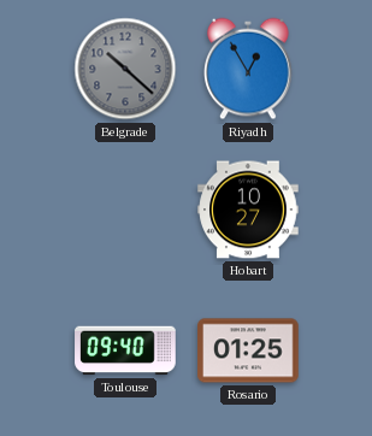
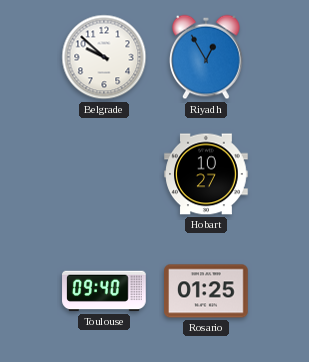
Belgrade: 10:22 -> 9:52 (104, 57)
Belgrade dial: grey -> white (104, 57)
